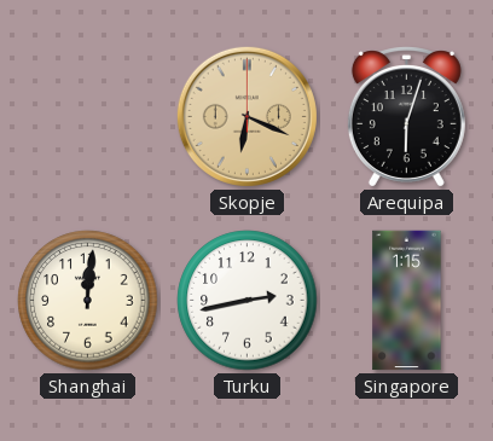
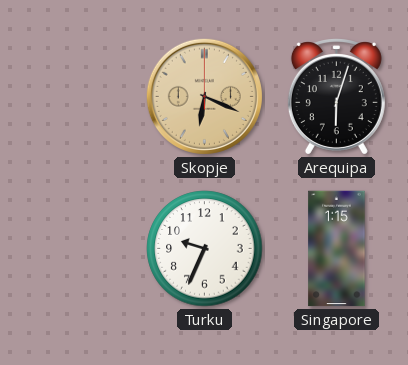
Shanghai: 12:01 -> none (88, 301)
Turku: 2:43 -> 9:34 (205, 249)
